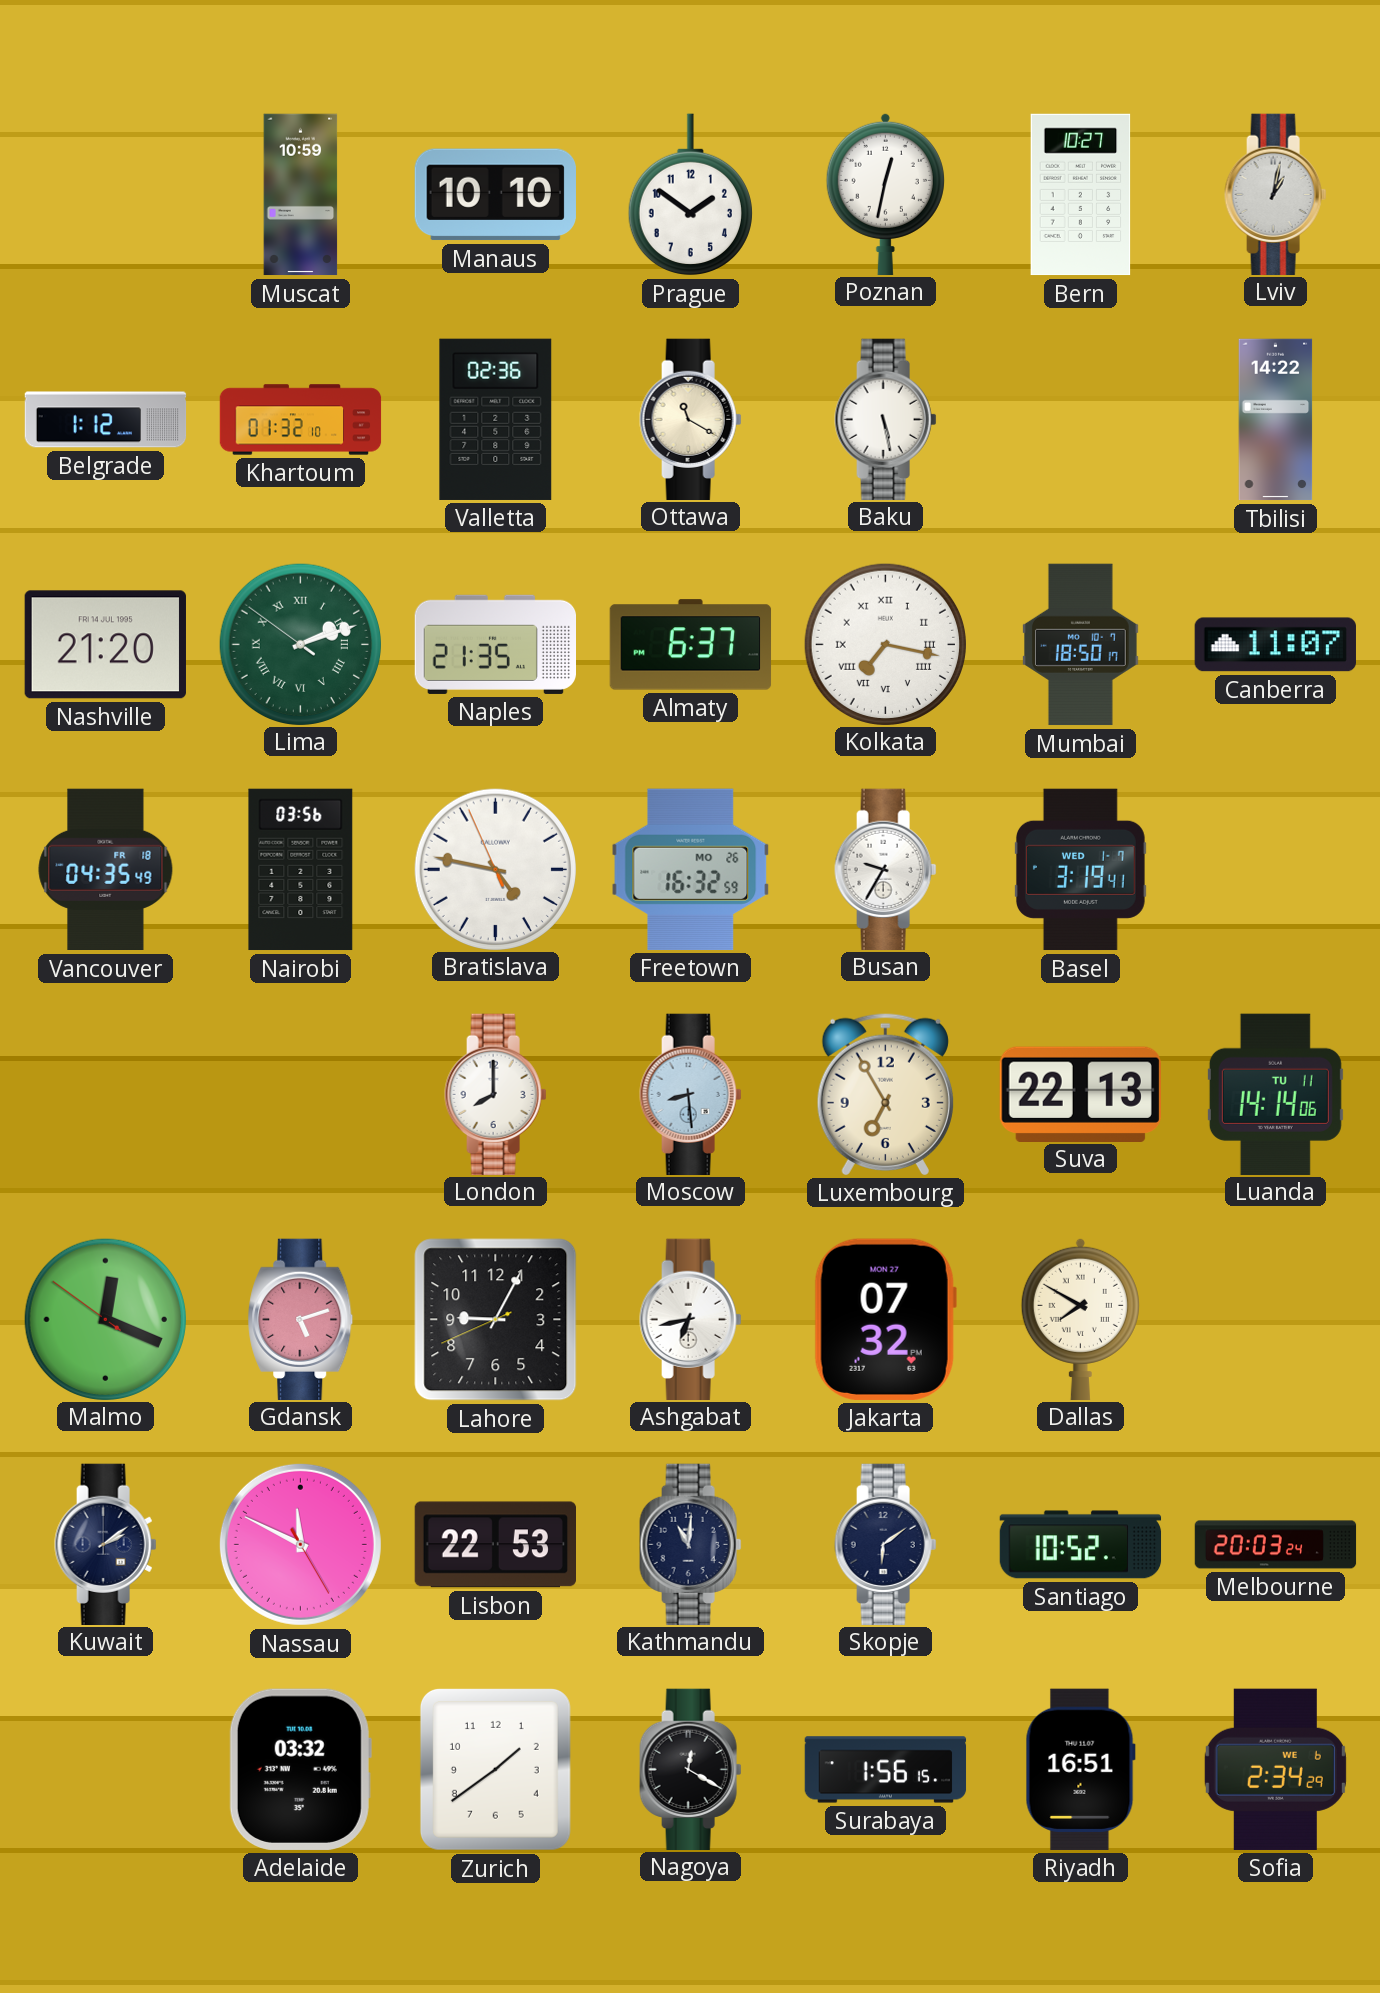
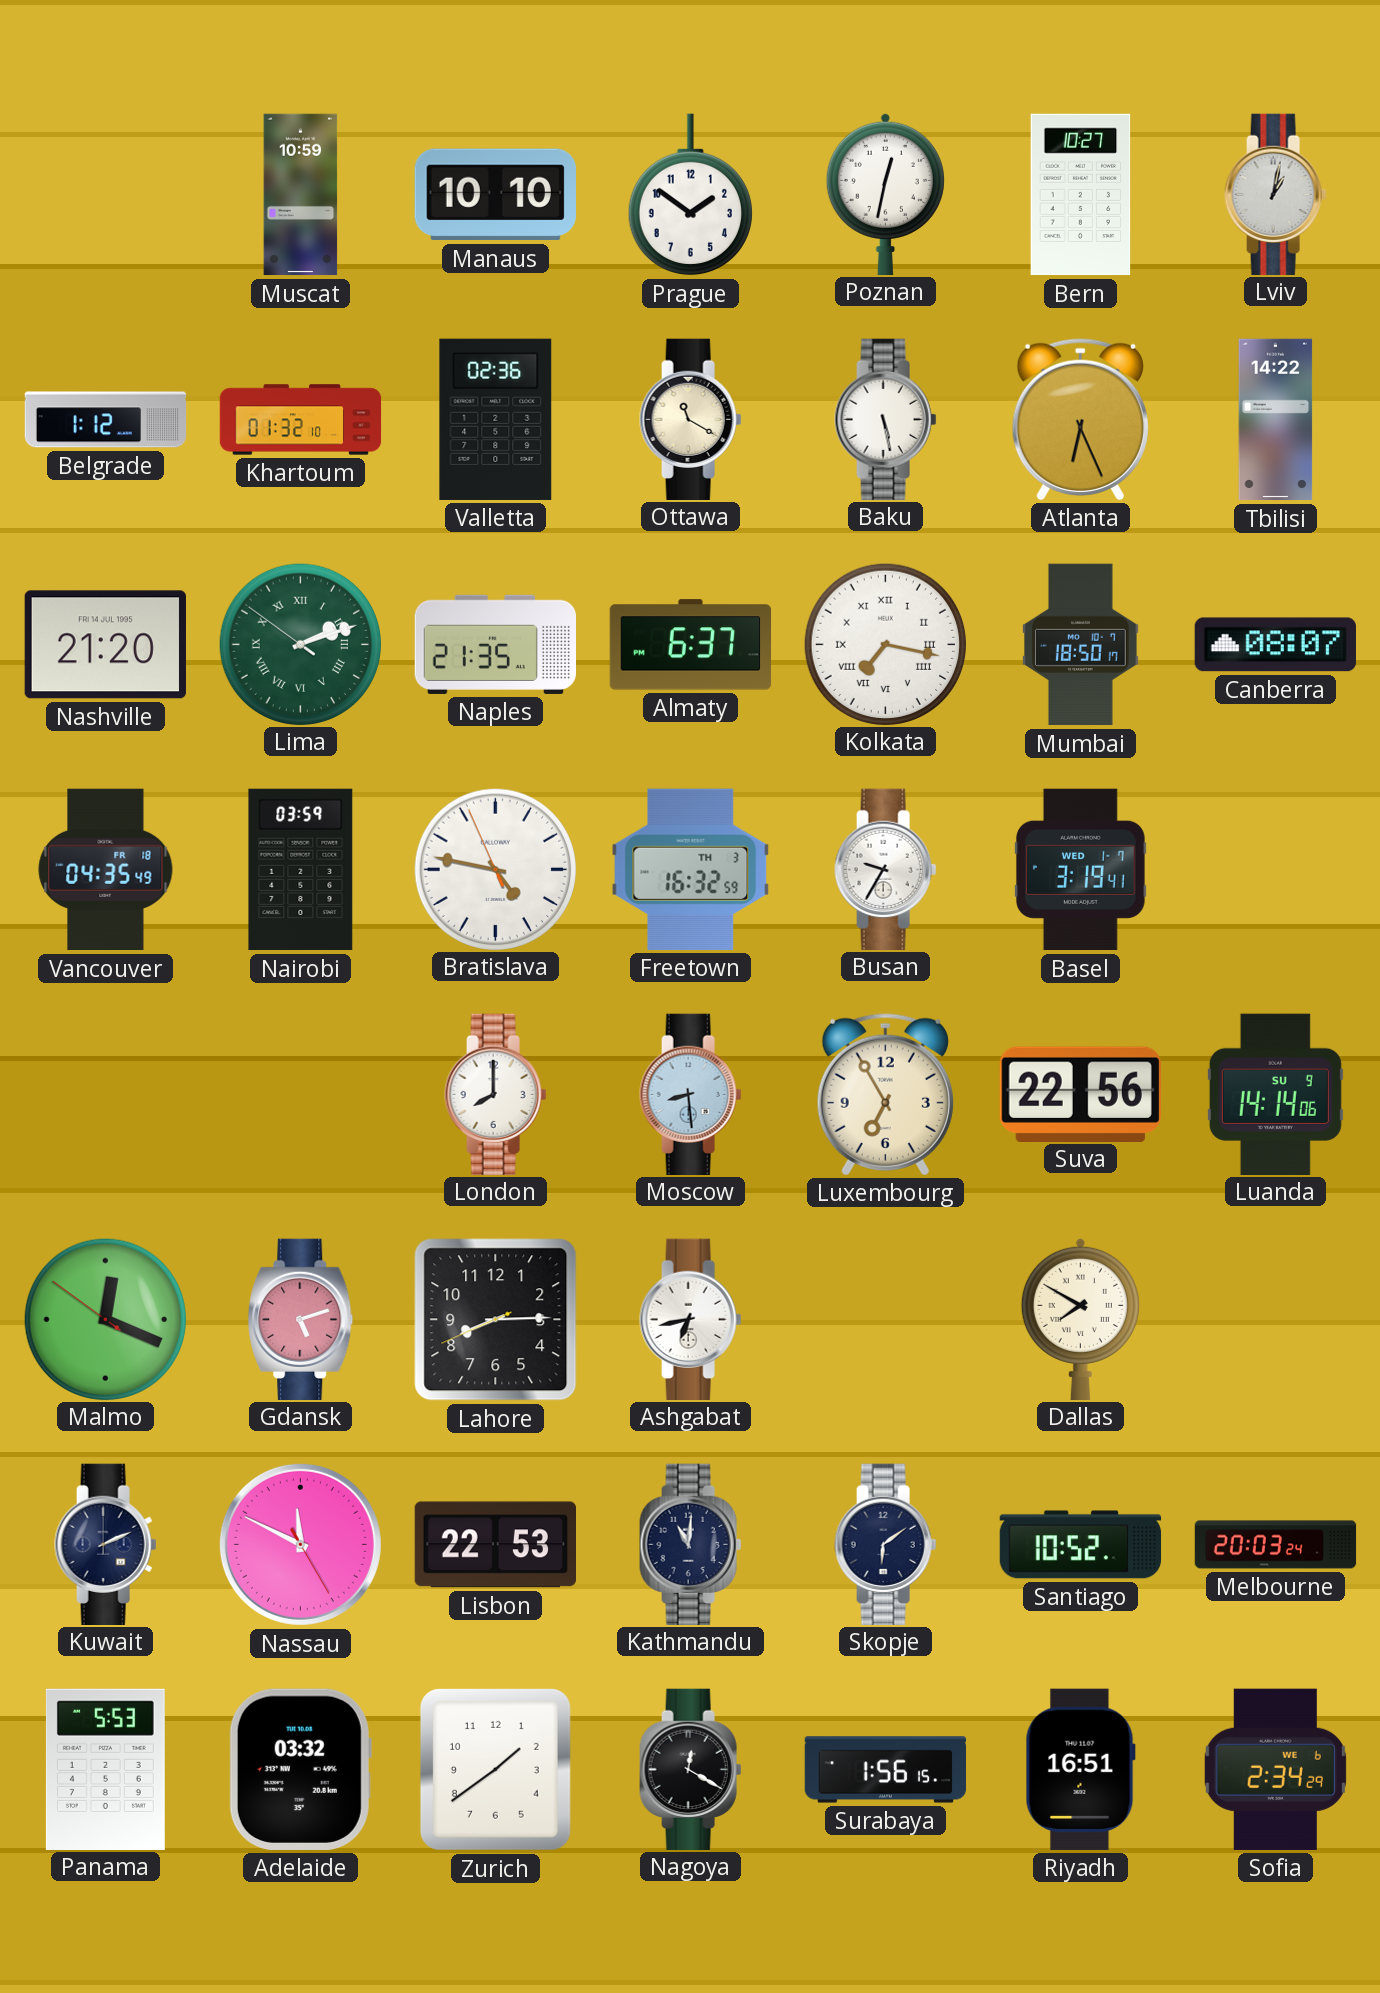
Atlanta: none -> 6:26 (1080, 419)
Canberra: 11:07 -> 08:07 (1275, 645)
Nairobi: 03:56 -> 03:59 (301, 870)
Freetown date: MO 26 -> TH 3 (691, 869)
Suva: 22:13 -> 22:56 (1080, 1094)
Luanda date: TU 11 -> SU 9 (1275, 1094)
Lahore: 9:04 -> 8:14 (496, 1320)
Jakarta: 07:32 -> none (885, 1319)
Kuwait: 2:09 -> 2:11 (106, 1544)
Panama: none -> 5:53 (105, 1769)
